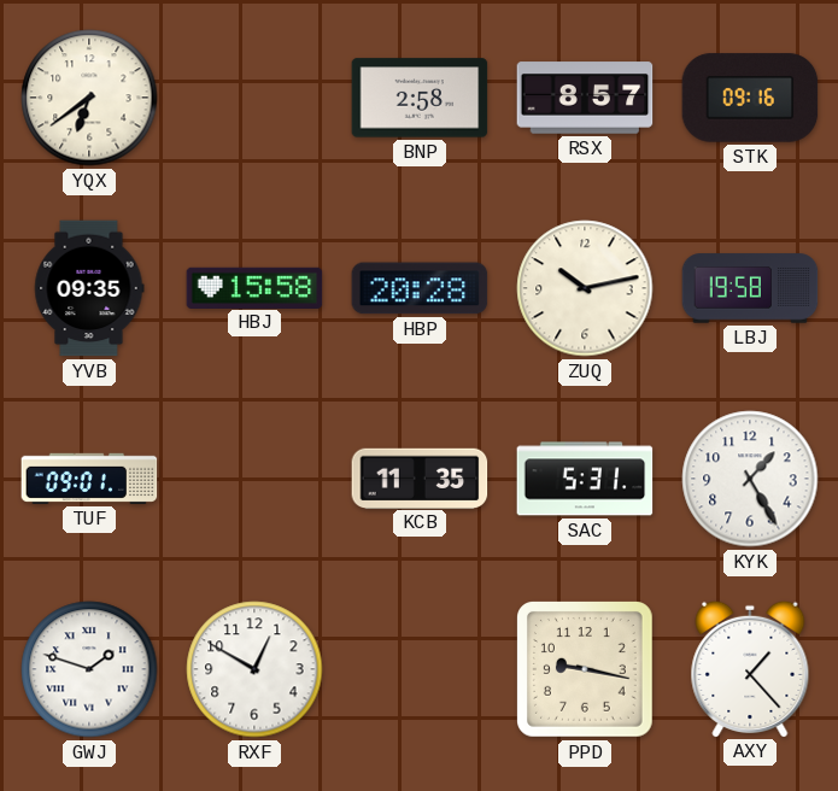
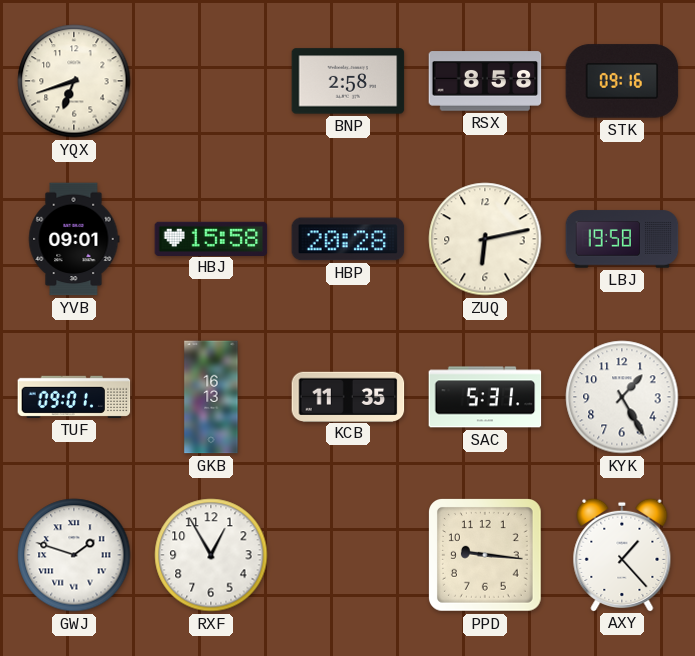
YQX: 6:39 -> 6:42 (74, 81)
RSX: 8:57 -> 8:58 (485, 81)
YVB: 09:35 -> 09:01 (74, 239)
ZUQ: 10:13 -> 6:13 (485, 239)
GKB: none -> 16:13 (211, 397)
RXF: 12:50 -> 12:55 (211, 555)
PPD: 9:17 -> 9:16 (486, 556)
